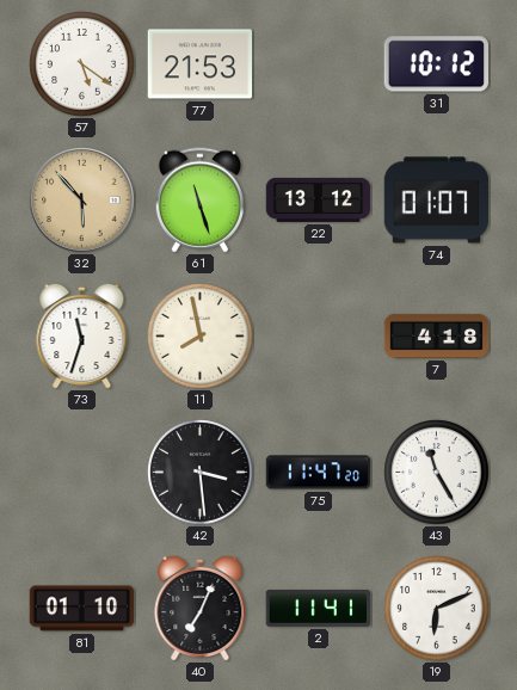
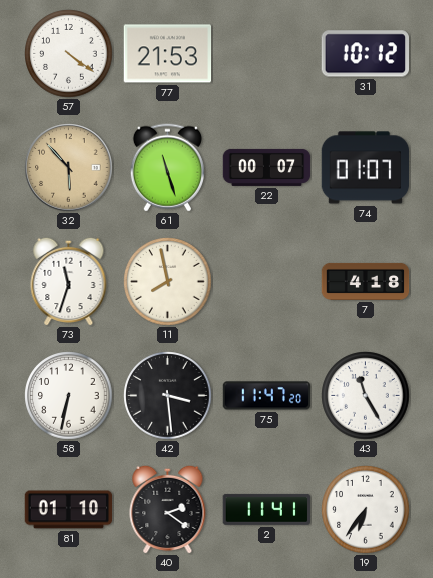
57: 5:21 -> 4:21 (69, 54)
22: 13:12 -> 00:07 (267, 167)
58: none -> 6:32 (69, 396)
40: 7:04 -> 2:21 (168, 509)
19: 6:11 -> 6:36 (366, 510)
